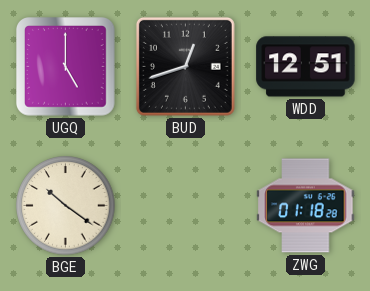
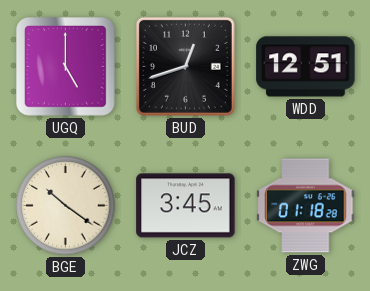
JCZ: none -> 3:45 (186, 206)
